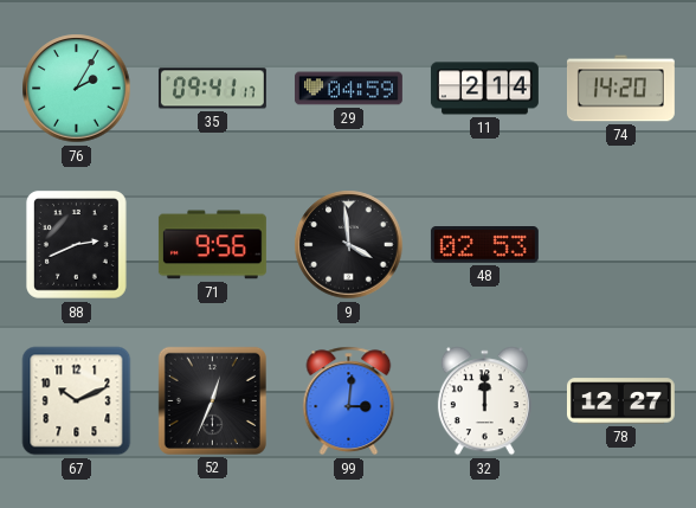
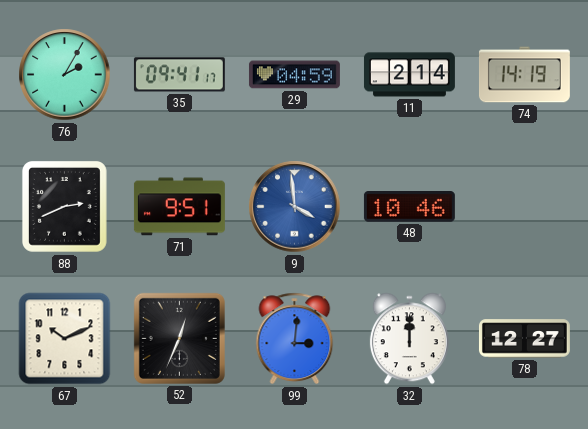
74: 14:20 -> 14:19 (524, 75)
71: 9:56 -> 9:51 (179, 207)
9 dial: black -> blue (295, 207)
48: 02:53 -> 10:46 (409, 207)
